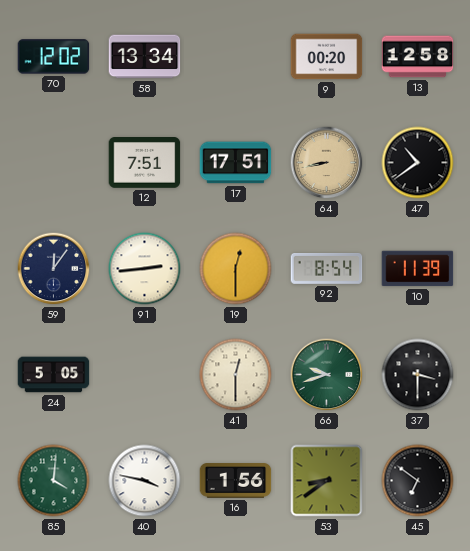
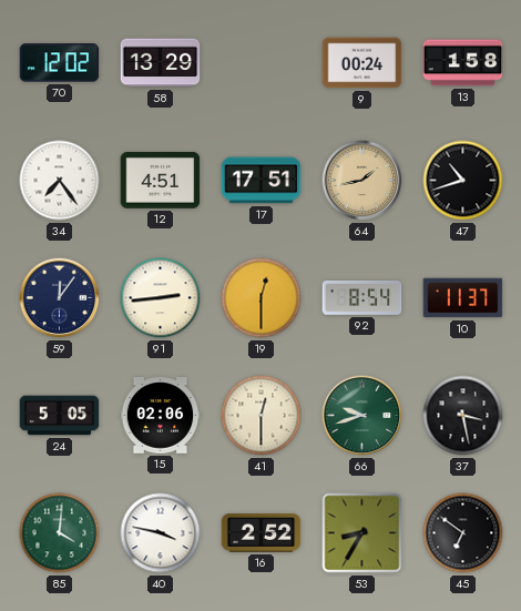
58: 13:34 -> 13:29 (161, 63)
9: 00:20 -> 00:24 (362, 63)
13: 12:58 -> 1:58 (463, 63)
34: none -> 7:24 (60, 181)
12: 7:51 -> 4:51 (161, 181)
64: 8:43 -> 1:43 (362, 181)
47: 10:39 -> 10:42 (463, 181)
10: 11:39 -> 11:37 (463, 298)
15: none -> 02:06 (161, 416)
37: 3:30 -> 3:28 (463, 416)
16: 1:56 -> 2:52 (262, 533)
53: 8:39 -> 8:35 (362, 533)
